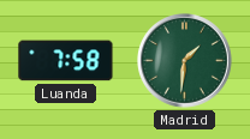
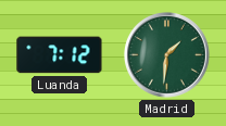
Luanda: 7:58 -> 7:12 (60, 55)
